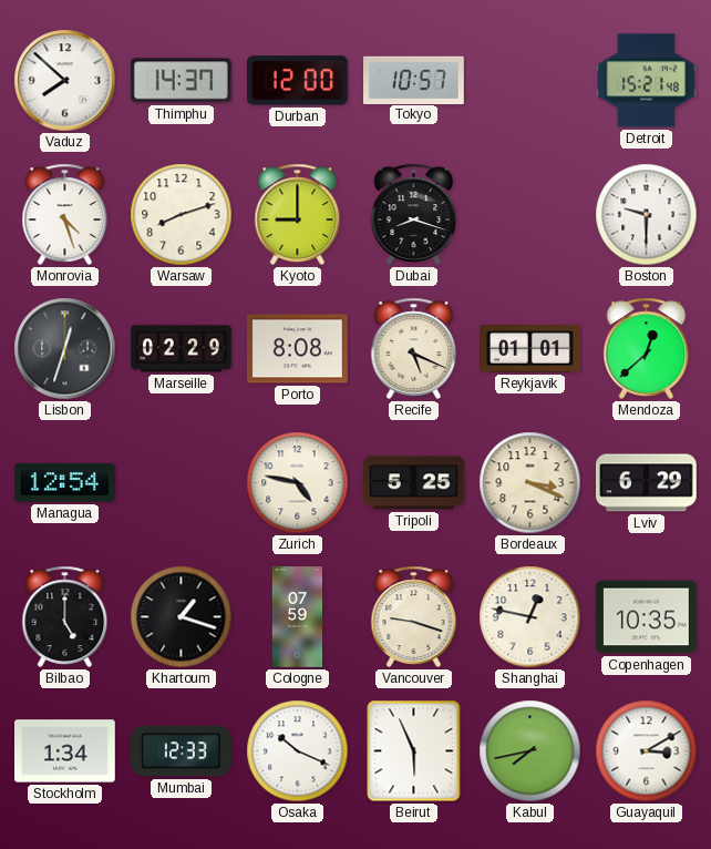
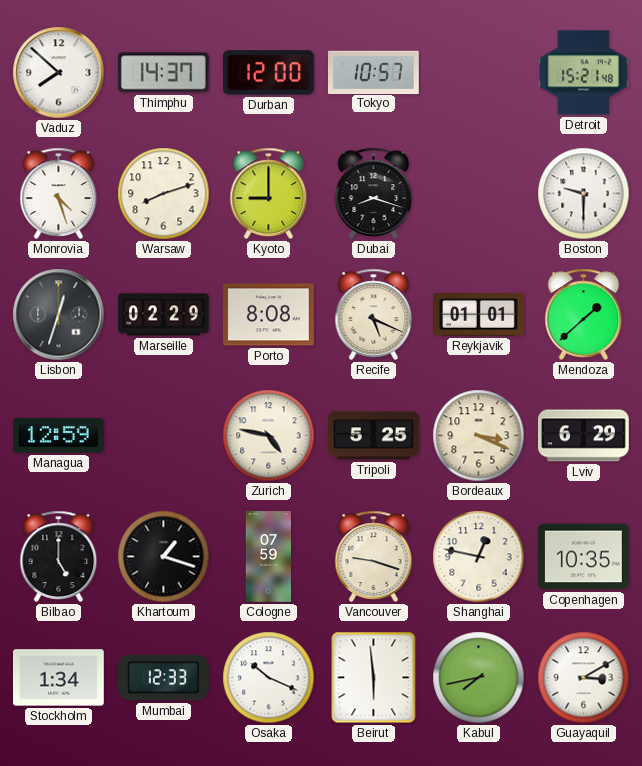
Mendoza: 12:38 -> 1:38 (584, 314)
Managua: 12:54 -> 12:59 (58, 436)
Beirut: 5:56 -> 5:59 (374, 678)
